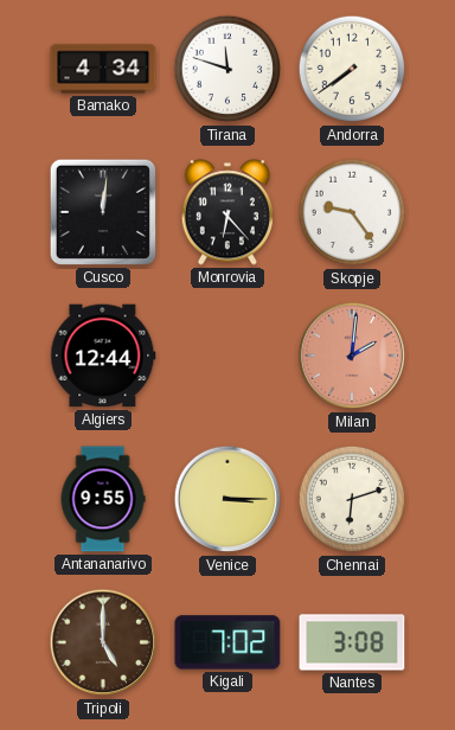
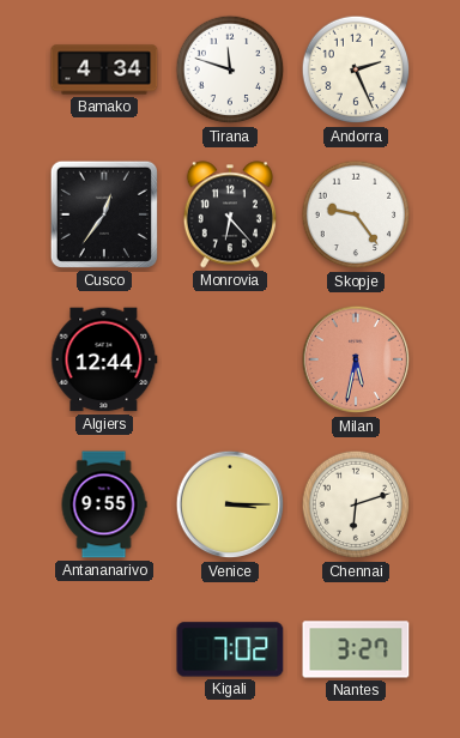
Andorra: 7:39 -> 2:26 (356, 69)
Cusco: 12:01 -> 12:36 (104, 214)
Milan: 2:01 -> 5:32 (356, 359)
Tripoli: 5:00 -> none (103, 642)
Nantes: 3:08 -> 3:27 (356, 649)
